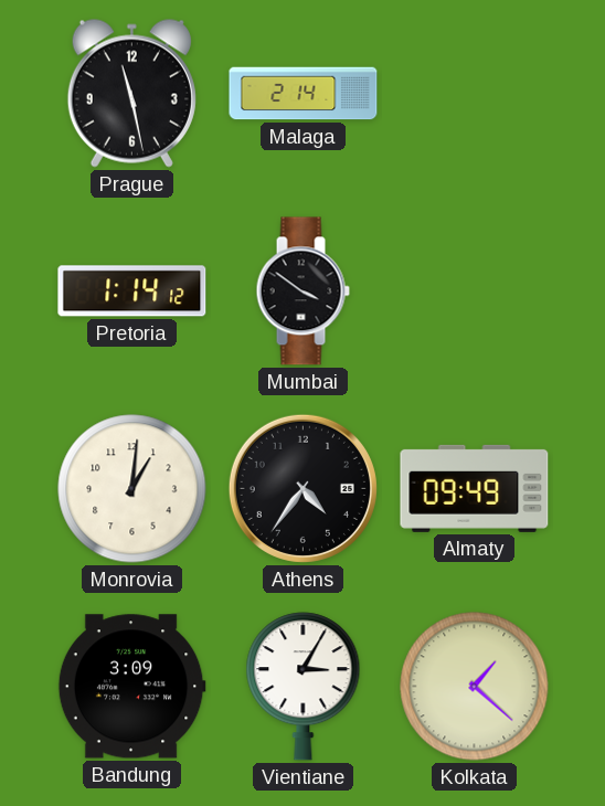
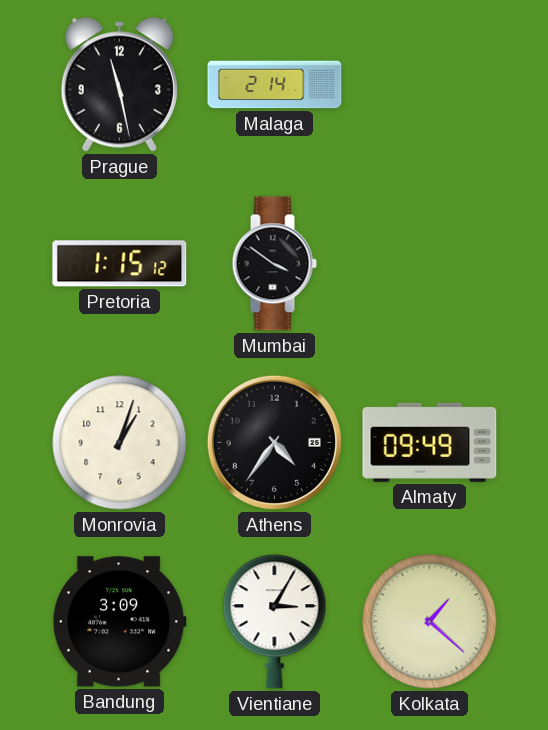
Pretoria: 1:14 -> 1:15 (120, 264)
Monrovia: 1:01 -> 1:03 (120, 443)
